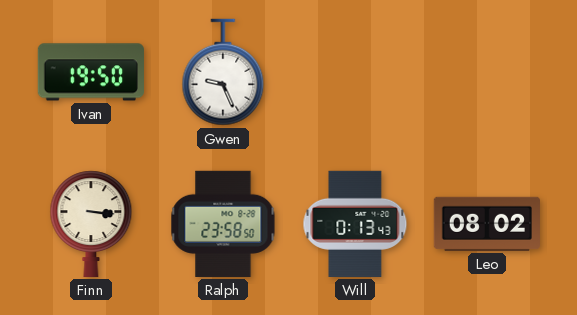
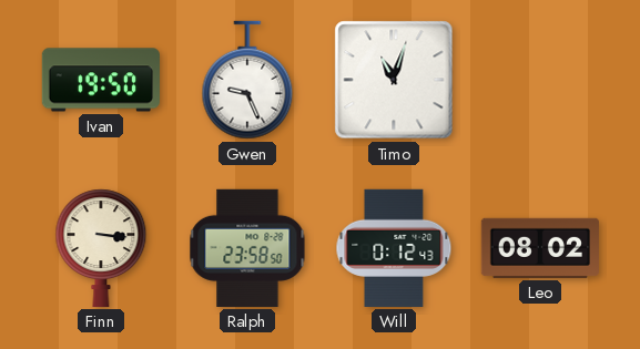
Timo: none -> 11:03 (394, 80)
Will: 0:13 -> 0:12 (394, 248)
